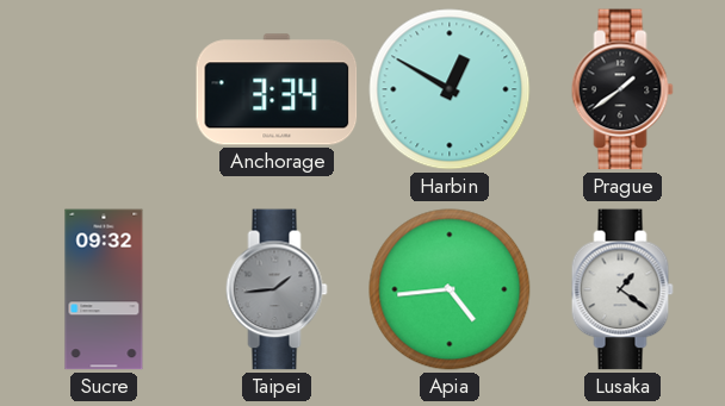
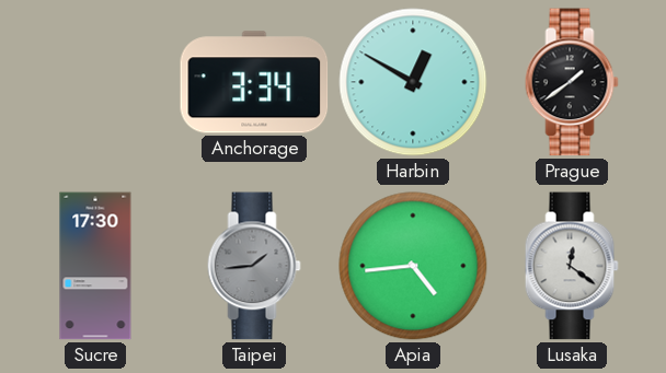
Sucre: 09:32 -> 17:30 (95, 266)
Lusaka: 1:21 -> 12:21 (572, 266)
